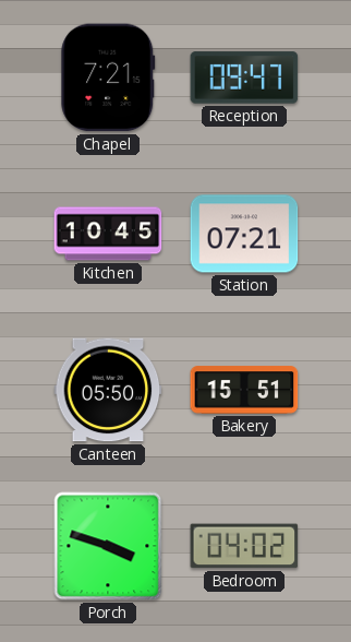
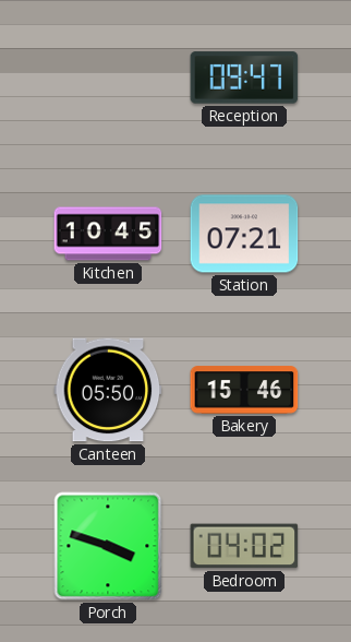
Chapel: 7:21 -> none (108, 78)
Bakery: 15:51 -> 15:46 (244, 390)
